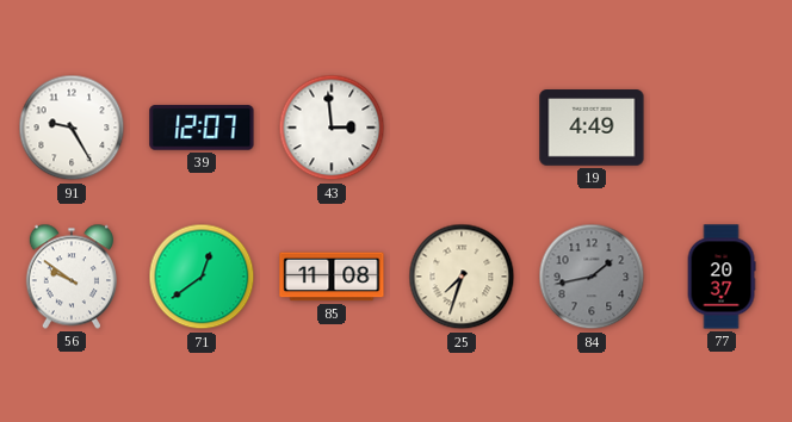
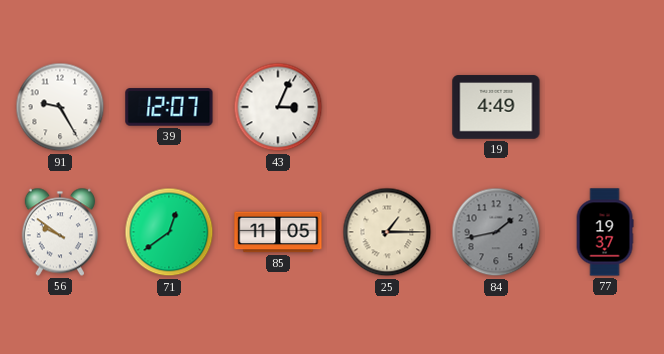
43: 2:59 -> 3:04 (278, 107)
85: 11:08 -> 11:05 (278, 232)
25: 7:33 -> 1:15 (387, 232)
77: 20:37 -> 19:37 (605, 232)
